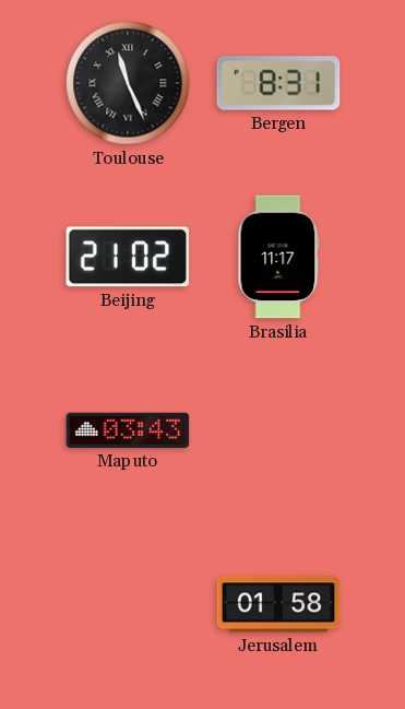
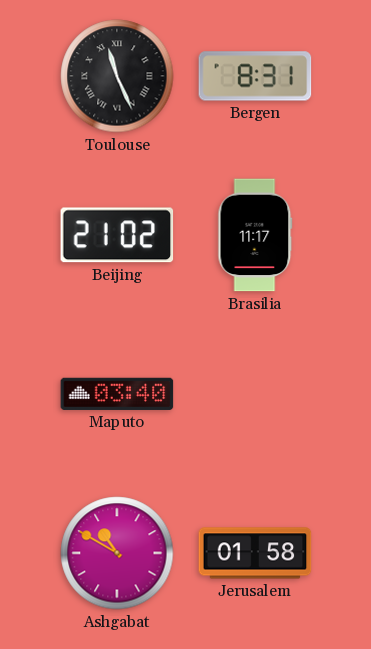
Maputo: 03:43 -> 03:40 (117, 394)
Ashgabat: none -> 10:50 (117, 553)
